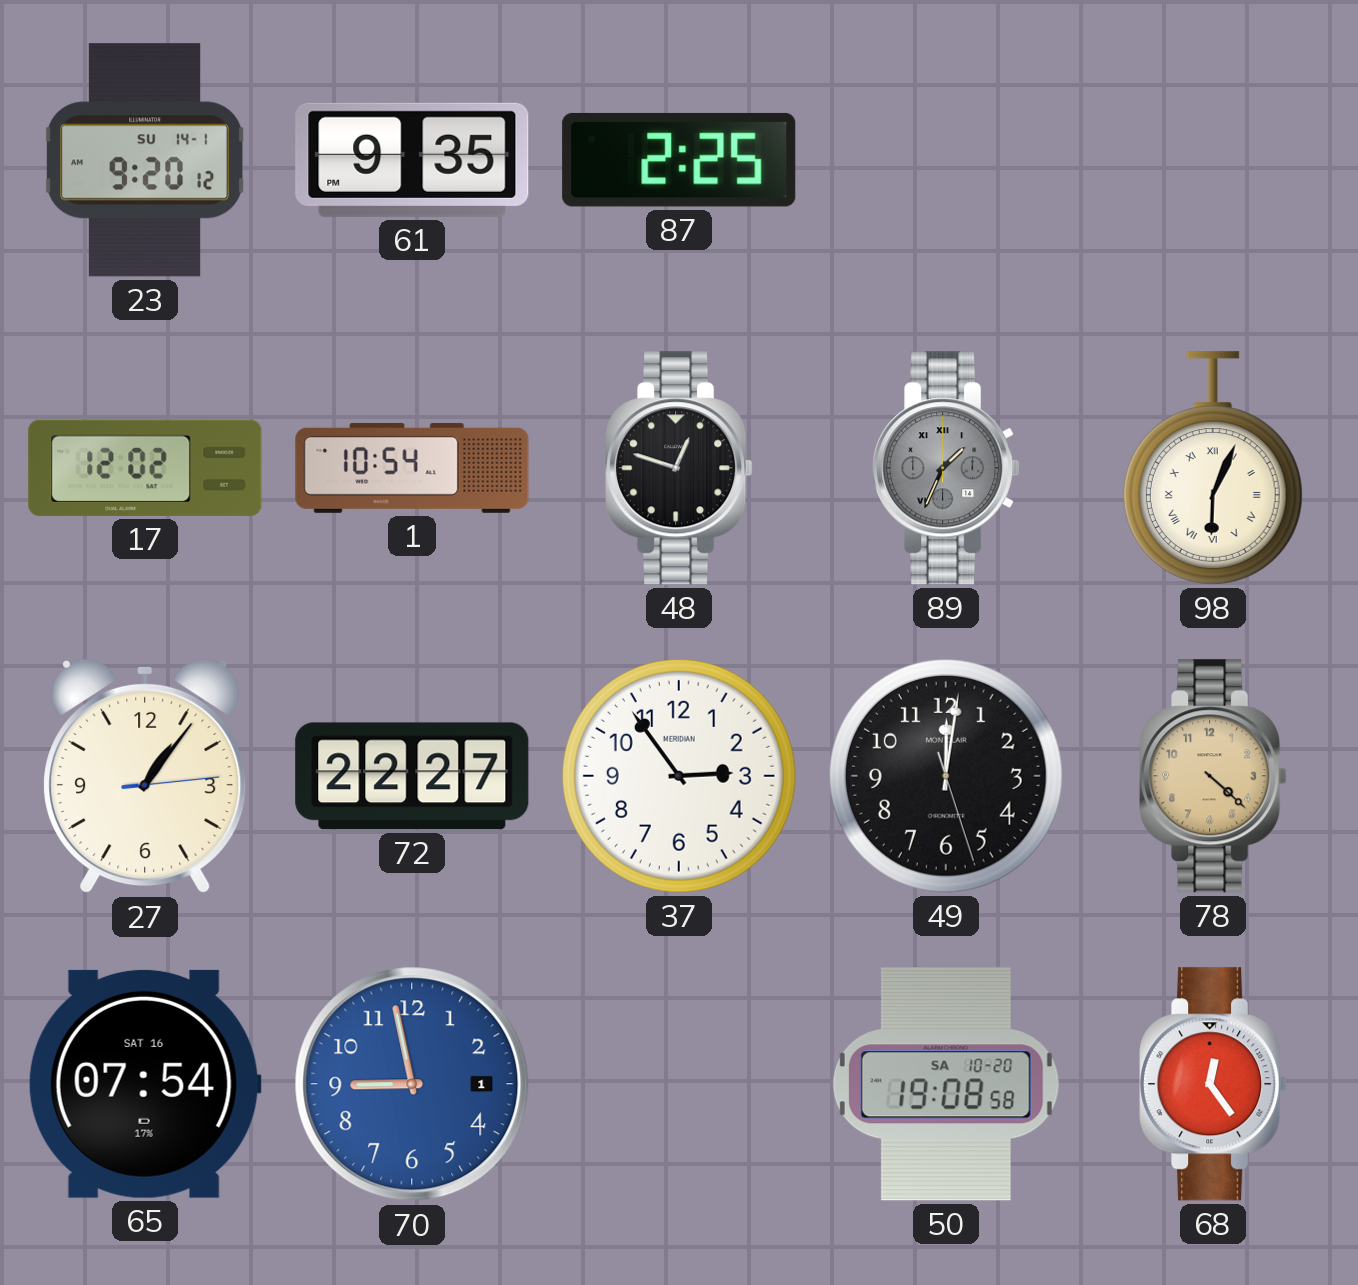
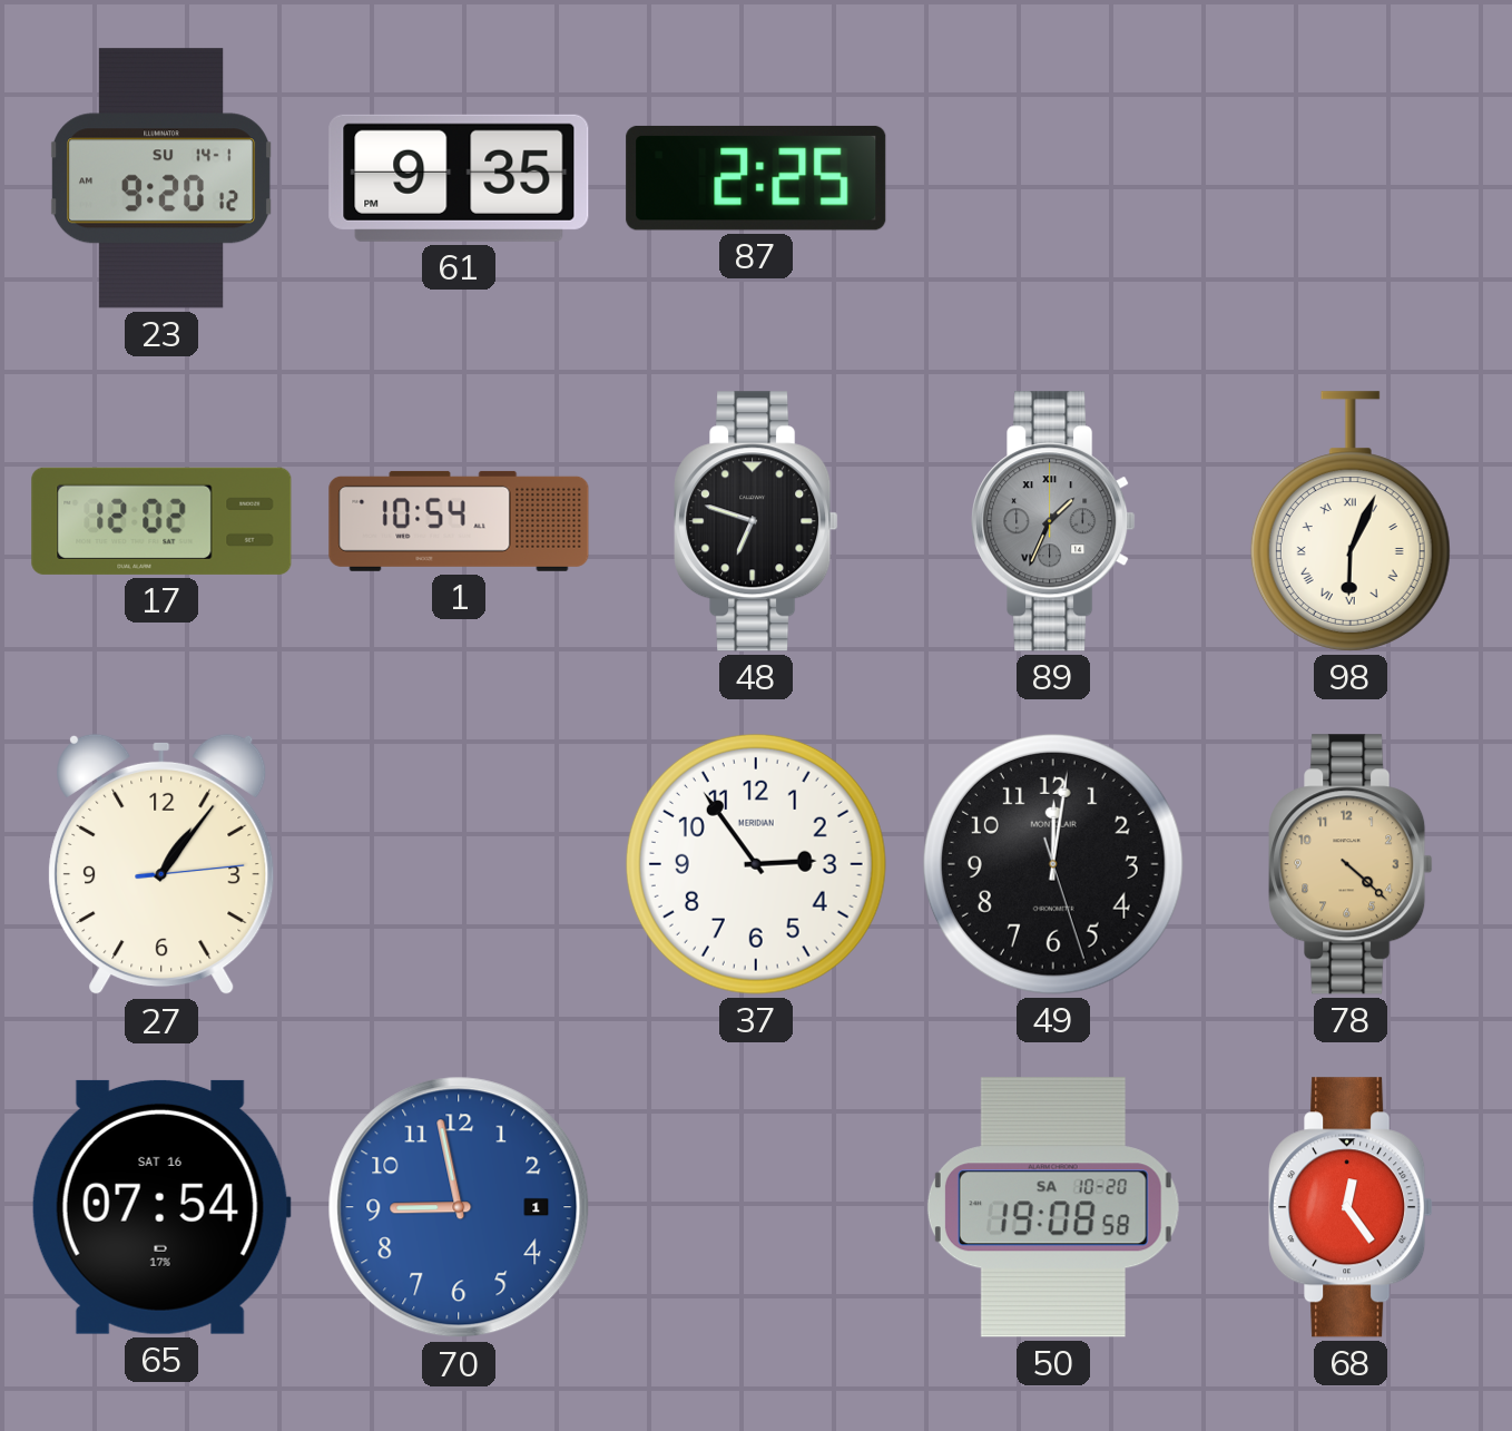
48: 12:48 -> 6:48 (756, 521)
72: 22:27 -> none (412, 776)
